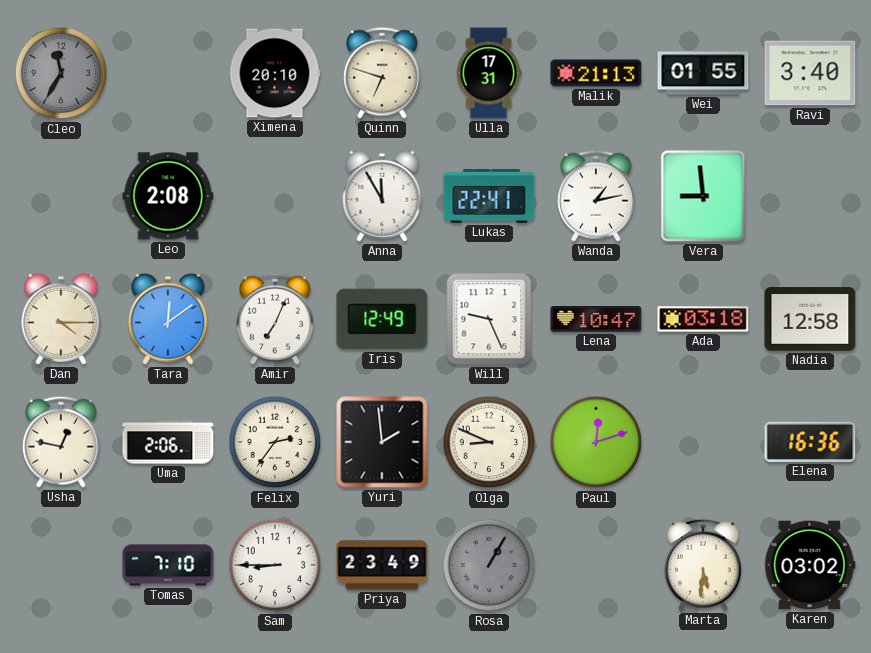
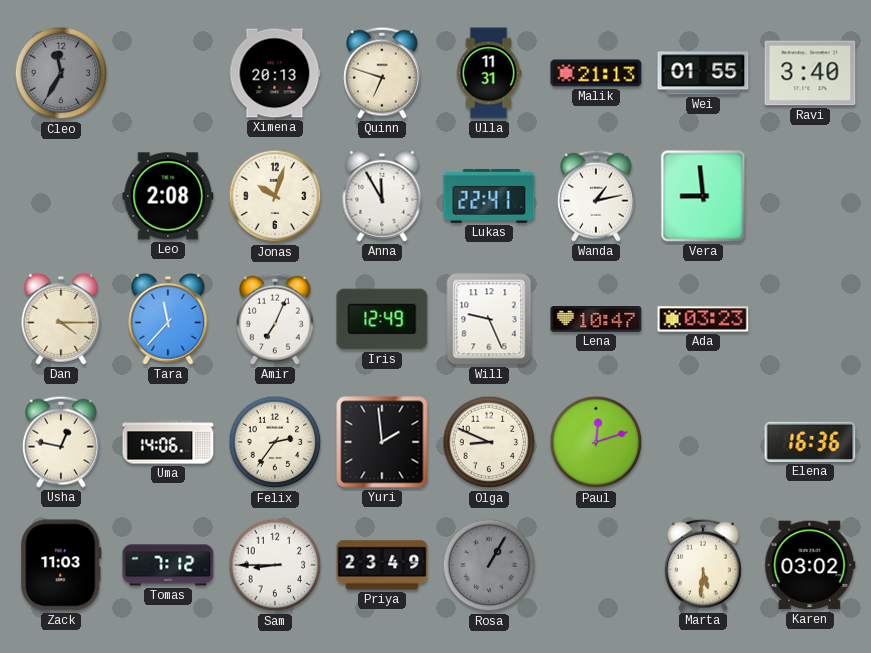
Ximena: 20:10 -> 20:13 (275, 73)
Ulla: 17:31 -> 11:31 (489, 73)
Jonas: none -> 10:03 (275, 196)
Tara: 12:09 -> 11:37 (168, 319)
Ada: 03:18 -> 03:23 (703, 319)
Nadia: 12:58 -> none (810, 319)
Uma: 2:06 -> 14:06 (168, 442)
Zack: none -> 11:03 (61, 565)
Tomas: 7:10 -> 7:12 (168, 565)
